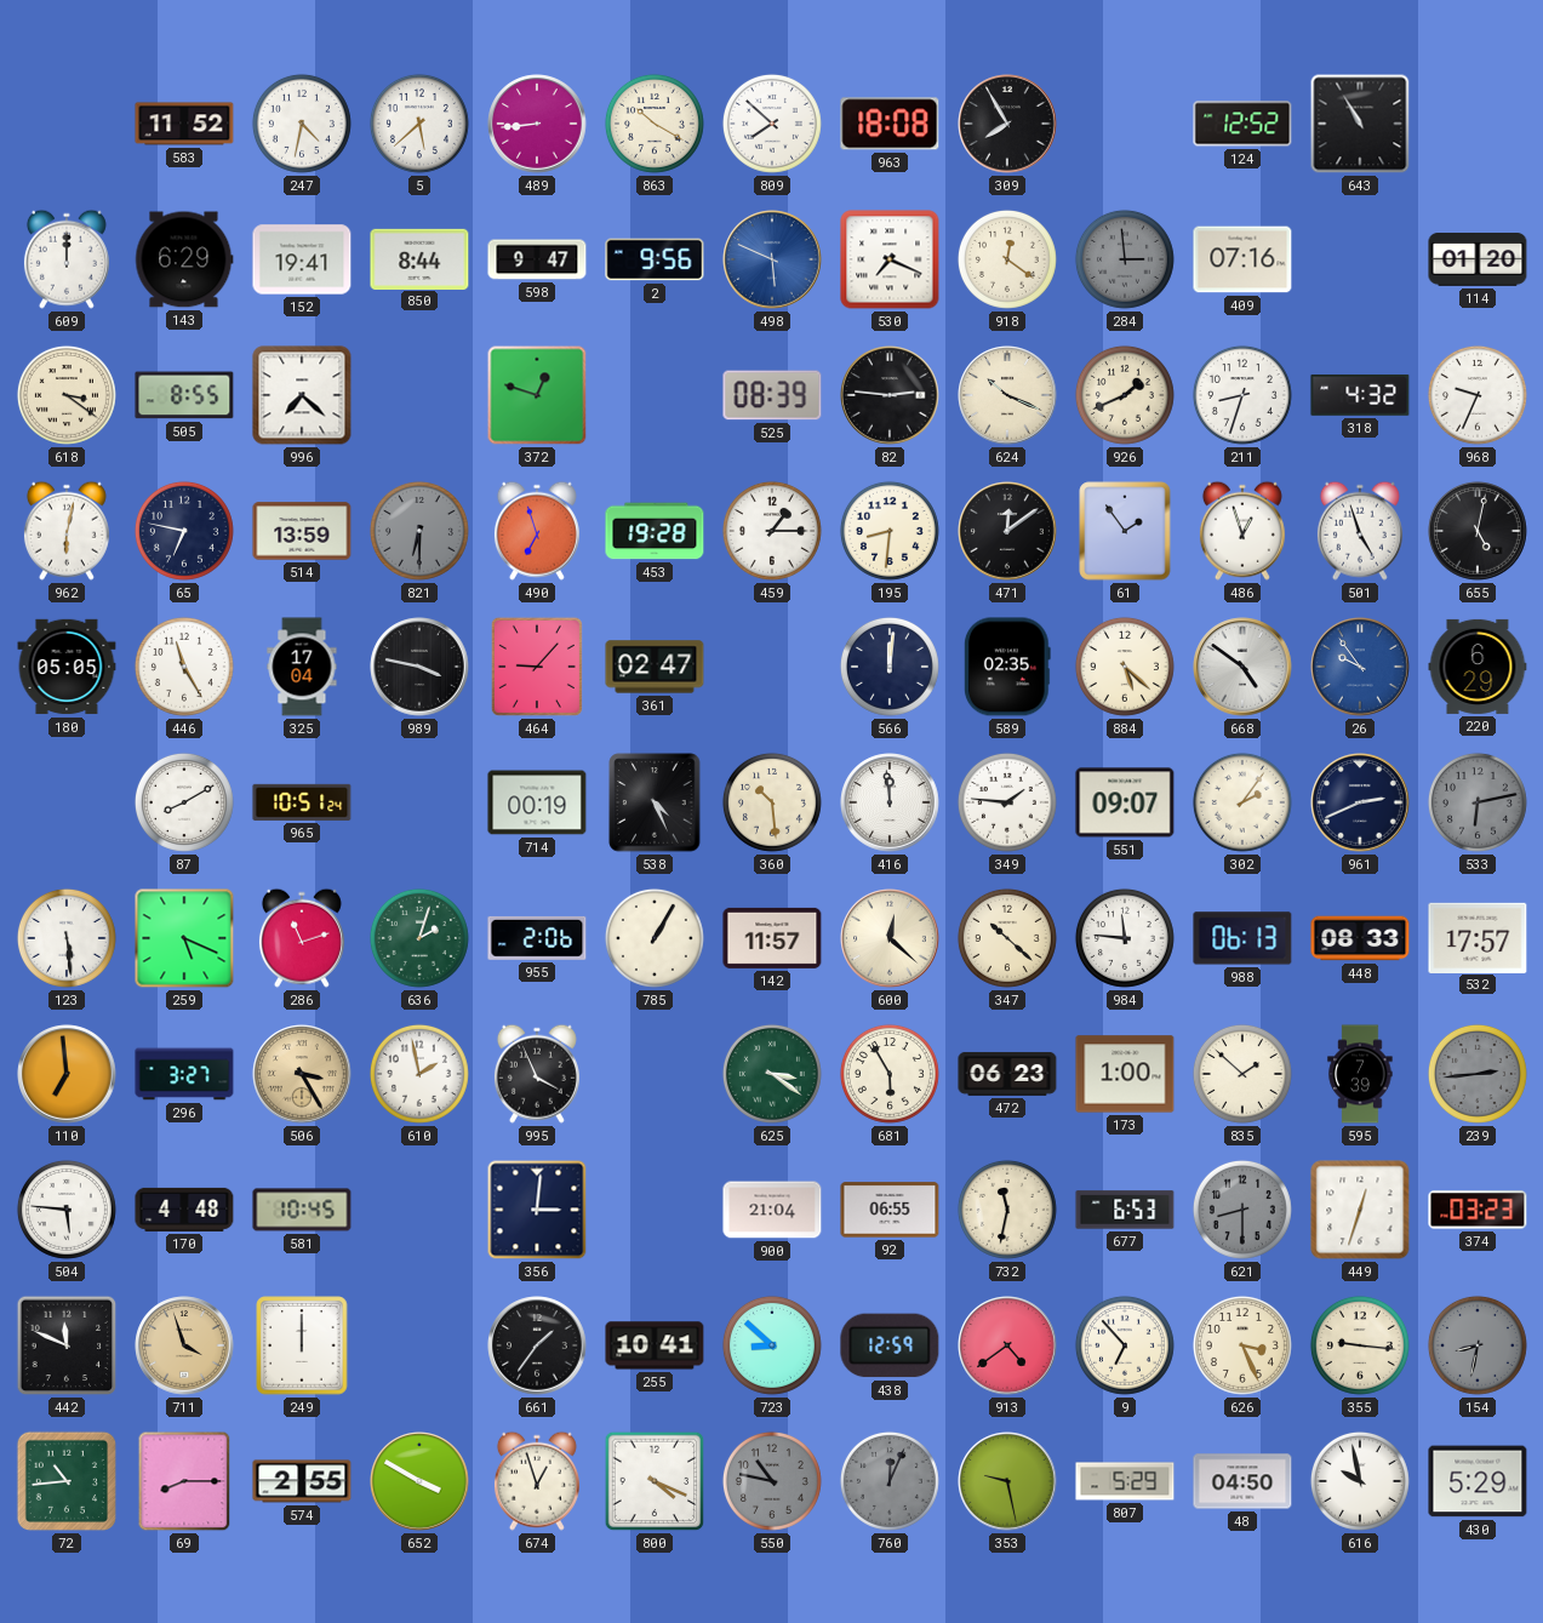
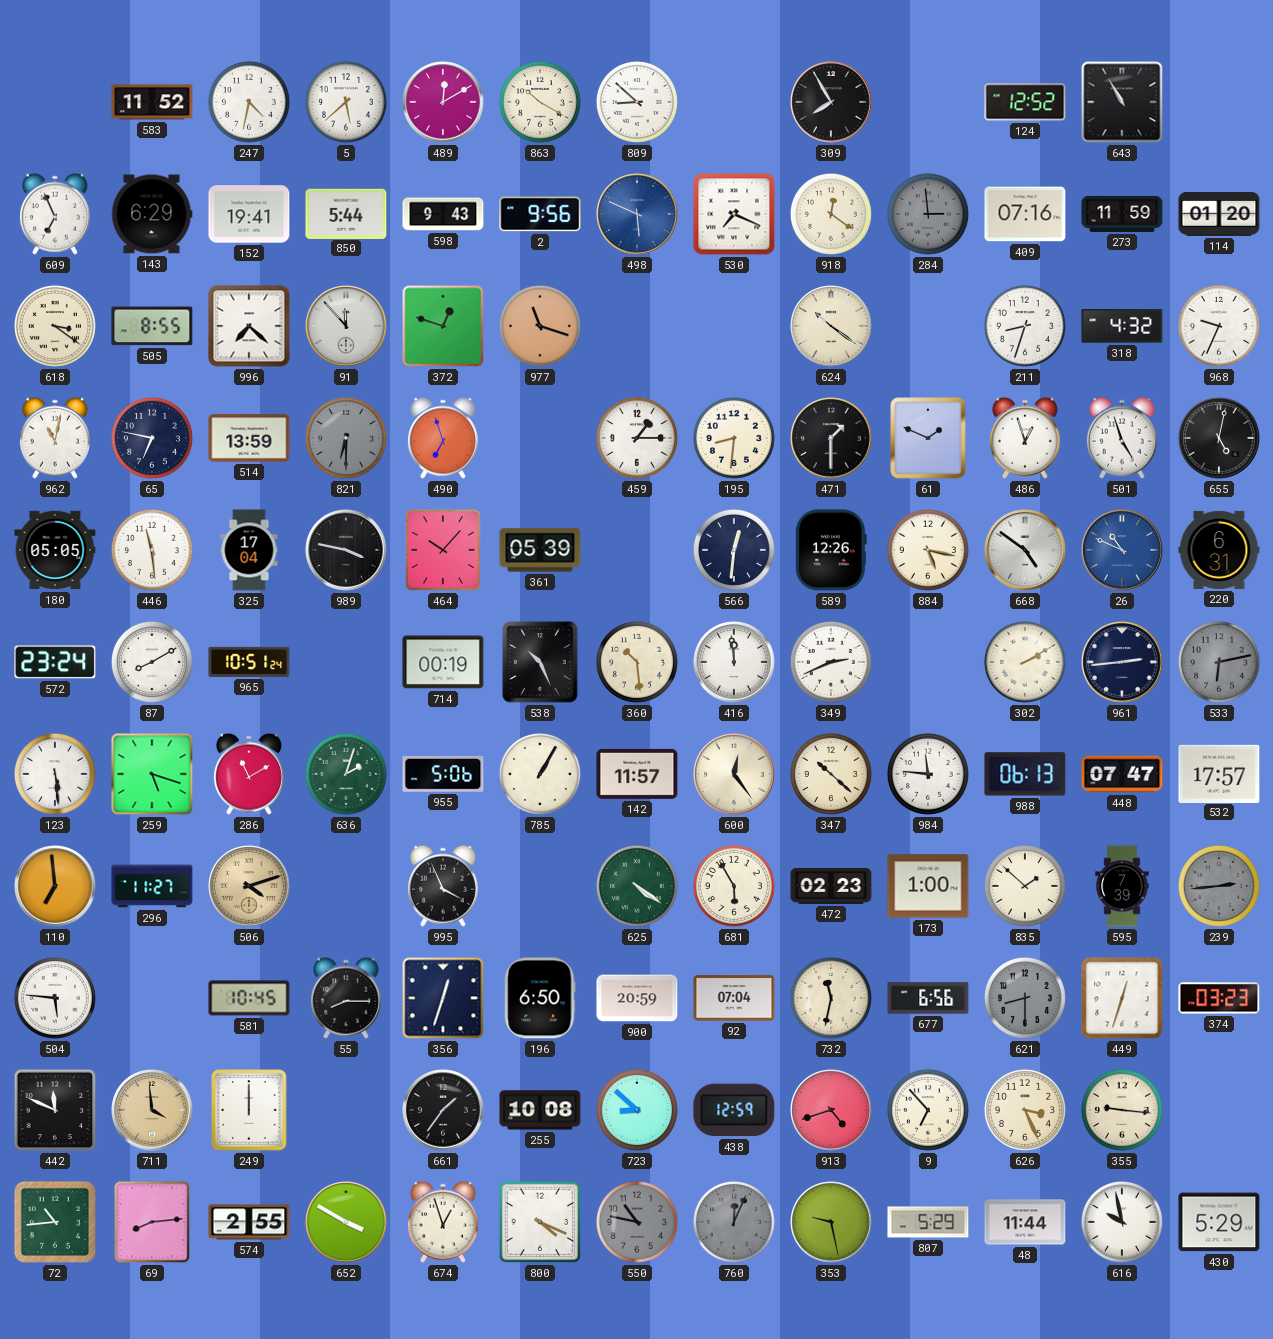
489: 8:44 -> 12:10 (443, 102)
809: 7:52 -> 8:52 (637, 102)
963: 18:08 -> none (890, 124)
609: 12:00 -> 6:56 (55, 214)
850: 8:44 -> 5:44 (346, 213)
598: 9:47 -> 9:43 (443, 214)
273: none -> 11:59 (1122, 214)
91: none -> 11:53 (346, 326)
977: none -> 11:18 (540, 326)
525: 08:39 -> none (772, 395)
82: 2:46 -> none (890, 395)
624: 10:19 -> 10:21 (831, 326)
926: 1:41 -> none (1125, 395)
962: 6:02 -> 11:02 (55, 438)
453: 19:28 -> none (655, 531)
471: 12:09 -> 1:30 (831, 438)
61: 1:54 -> 1:49 (928, 438)
446: 11:25 -> 11:29 (152, 550)
464: 9:07 -> 10:07 (443, 550)
361: 02:47 -> 05:39 (540, 550)
566: 12:01 -> 12:31 (734, 550)
589: 02:35 -> 12:26 (831, 550)
884: 5:22 -> 5:17 (928, 550)
26: 9:54 -> 10:49 (1122, 550)
220: 6:29 -> 6:31 (1219, 550)
572: none -> 23:24 (55, 662)
538: 4:26 -> 10:26 (540, 662)
349: 1:46 -> 2:41 (831, 662)
551: 09:07 -> none (1125, 802)
302: 2:06 -> 2:10 (1025, 662)
961: 2:41 -> 2:44 (1122, 662)
259: 5:19 -> 5:18 (152, 774)
286: 11:12 -> 11:10 (249, 774)
955: 2:06 -> 5:06 (443, 774)
600: 12:22 -> 12:24 (734, 774)
448: 08:33 -> 07:47 (1122, 774)
296: 3:27 -> 11:27 (152, 886)
506: 3:25 -> 4:12 (249, 886)
610: 1:58 -> none (419, 1074)
625: 3:21 -> 4:21 (637, 886)
472: 06:23 -> 02:23 (831, 886)
170: 4:48 -> none (184, 1210)
55: none -> 8:15 (346, 998)
356: 3:01 -> 12:33 (443, 998)
196: none -> 6:50 (540, 998)
900: 21:04 -> 20:59 (637, 998)
92: 06:55 -> 07:04 (734, 998)
677: 6:53 -> 6:56 (928, 998)
711: 3:57 -> 3:59 (152, 1110)
255: 10:41 -> 10:08 (540, 1110)
913: 4:39 -> 4:42 (831, 1110)
154: 8:32 -> none (1478, 1345)
69: 8:15 -> 8:14 (152, 1222)
48: 04:50 -> 11:44 (1025, 1222)
